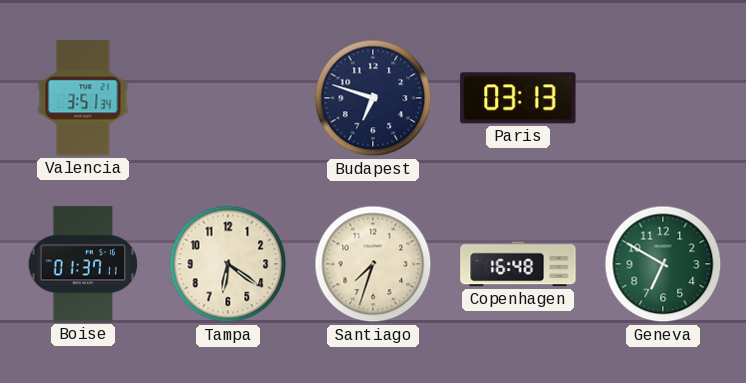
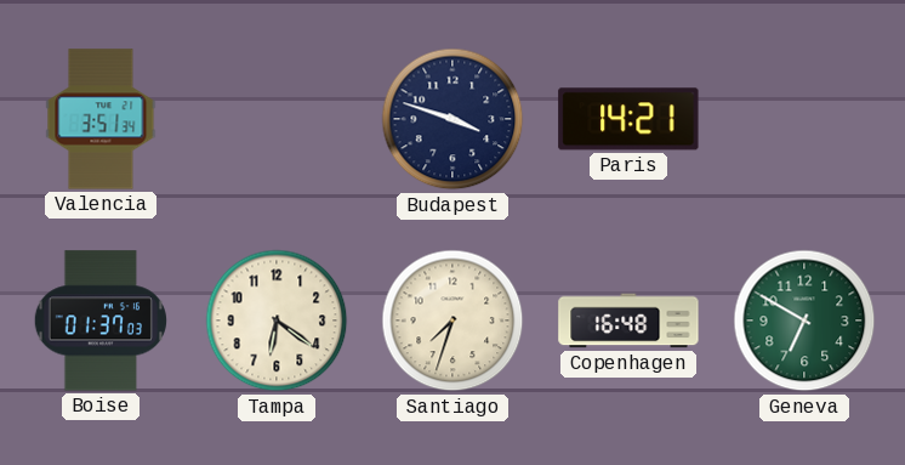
Budapest: 6:48 -> 3:48 (452, 119)
Paris: 03:13 -> 14:21 (628, 119)
Boise: 01:37:11 -> 01:37:03 (99, 321)
